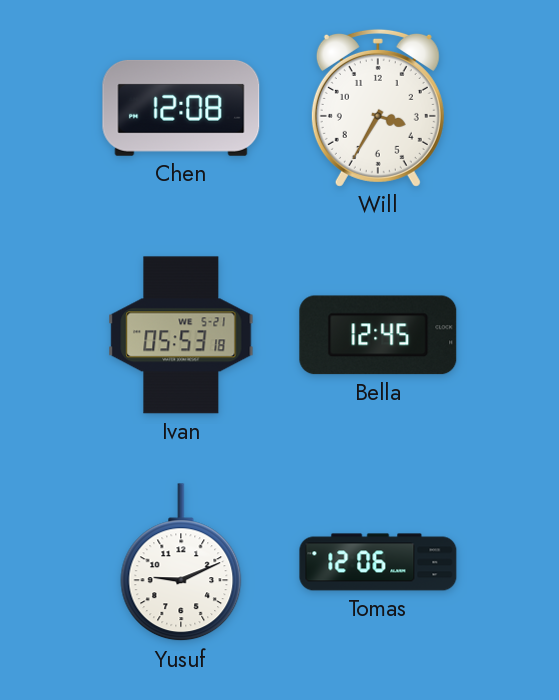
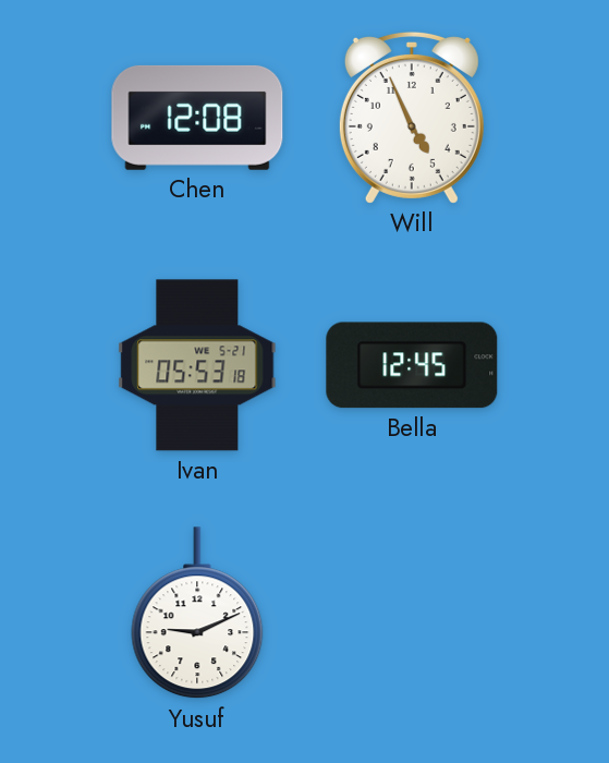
Will: 3:35 -> 4:56 (412, 118)
Tomas: 12:06 -> none (378, 562)
